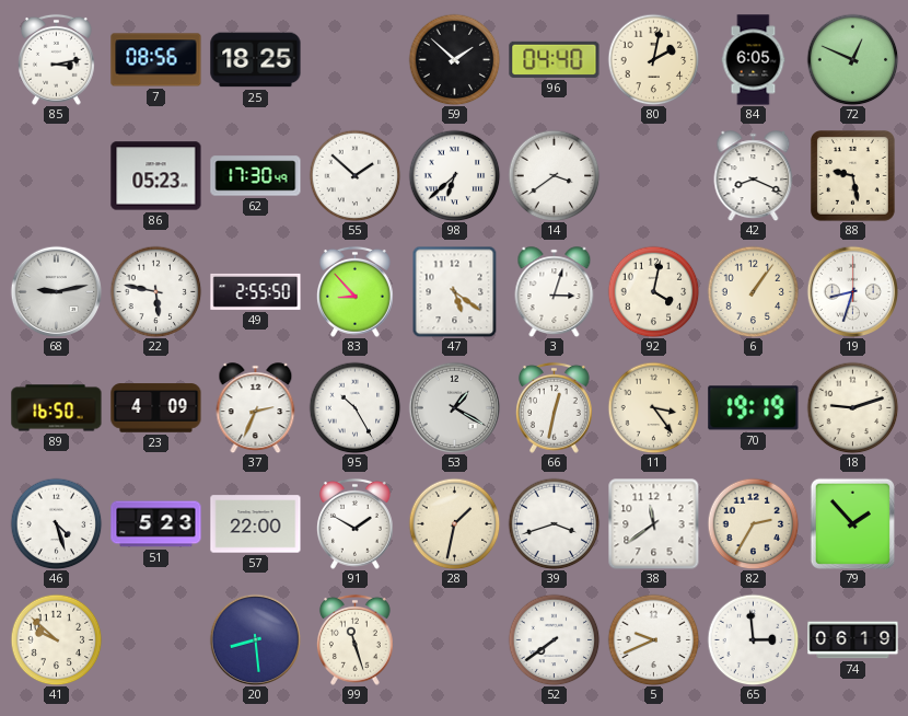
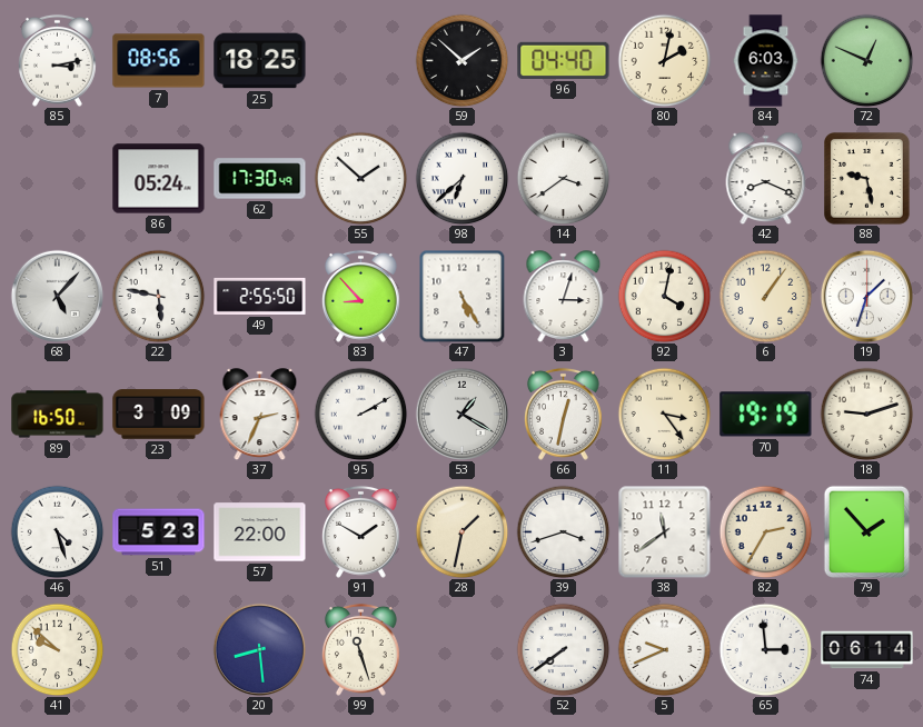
84: 6:05 -> 6:03 (766, 61)
86: 05:23 -> 05:24 (159, 179)
68: 9:13 -> 5:07 (57, 296)
47: 5:21 -> 5:25 (463, 296)
19: 8:33 -> 1:33 (866, 296)
23: 4:09 -> 3:09 (159, 415)
95: 10:25 -> 2:10 (360, 414)
74: 06:19 -> 06:14 (867, 650)
